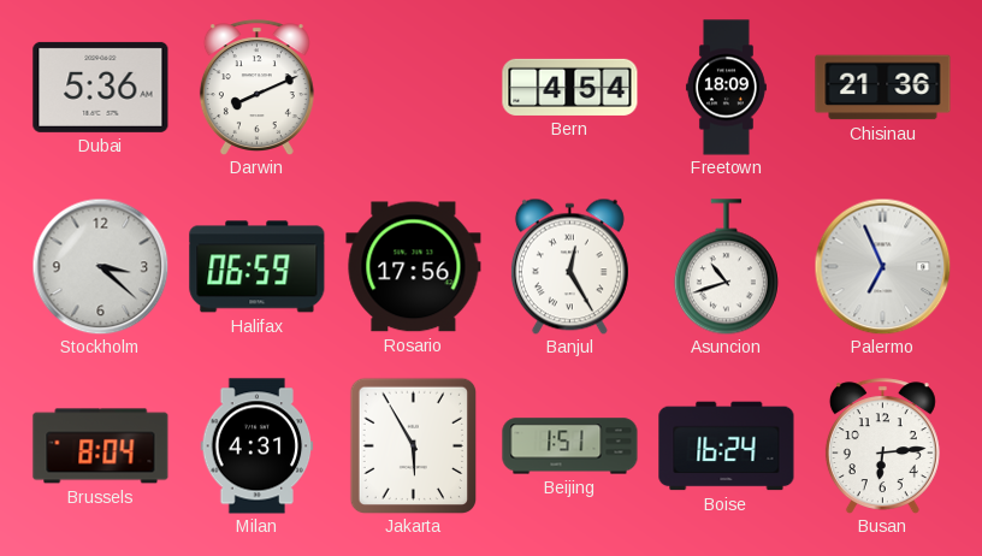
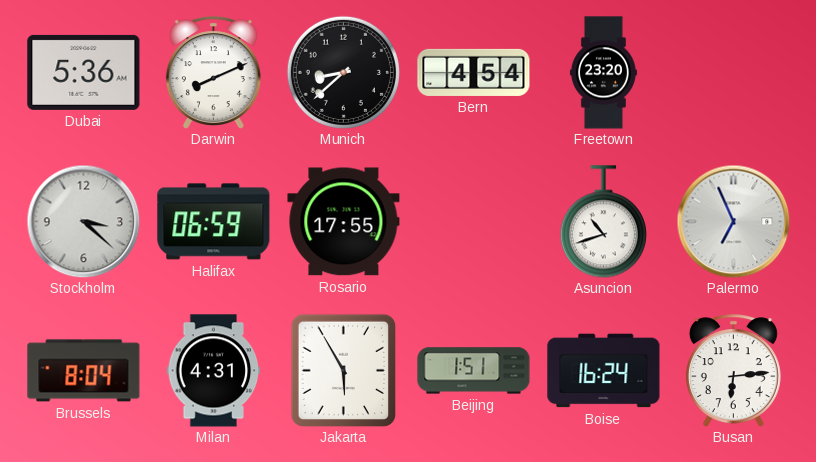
Munich: none -> 8:38 (343, 72)
Freetown: 18:09 -> 23:20 (603, 73)
Chisinau: 21:36 -> none (883, 88)
Rosario: 17:56 -> 17:55 (344, 222)
Banjul: 12:25 -> none (569, 266)
